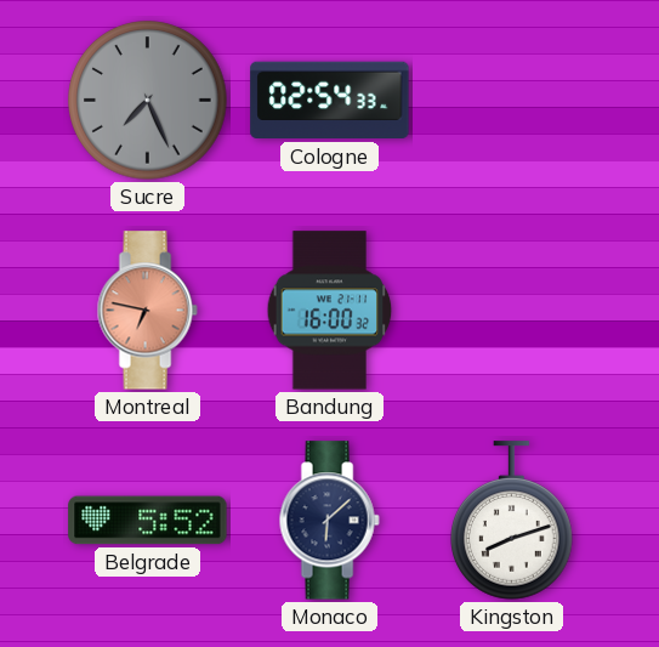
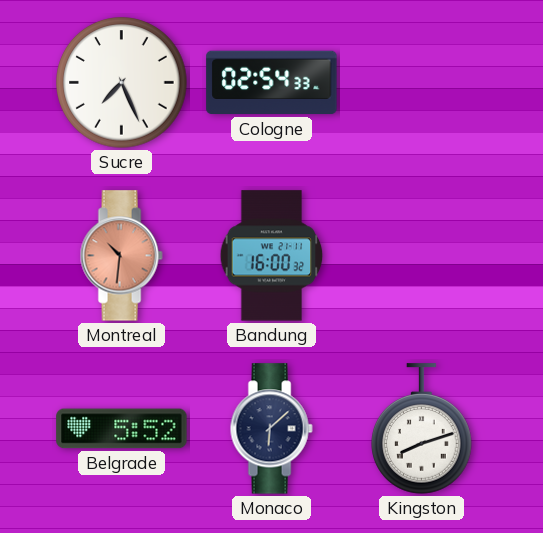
Sucre dial: grey -> white (122, 83)
Montreal: 6:47 -> 10:31 (121, 256)
